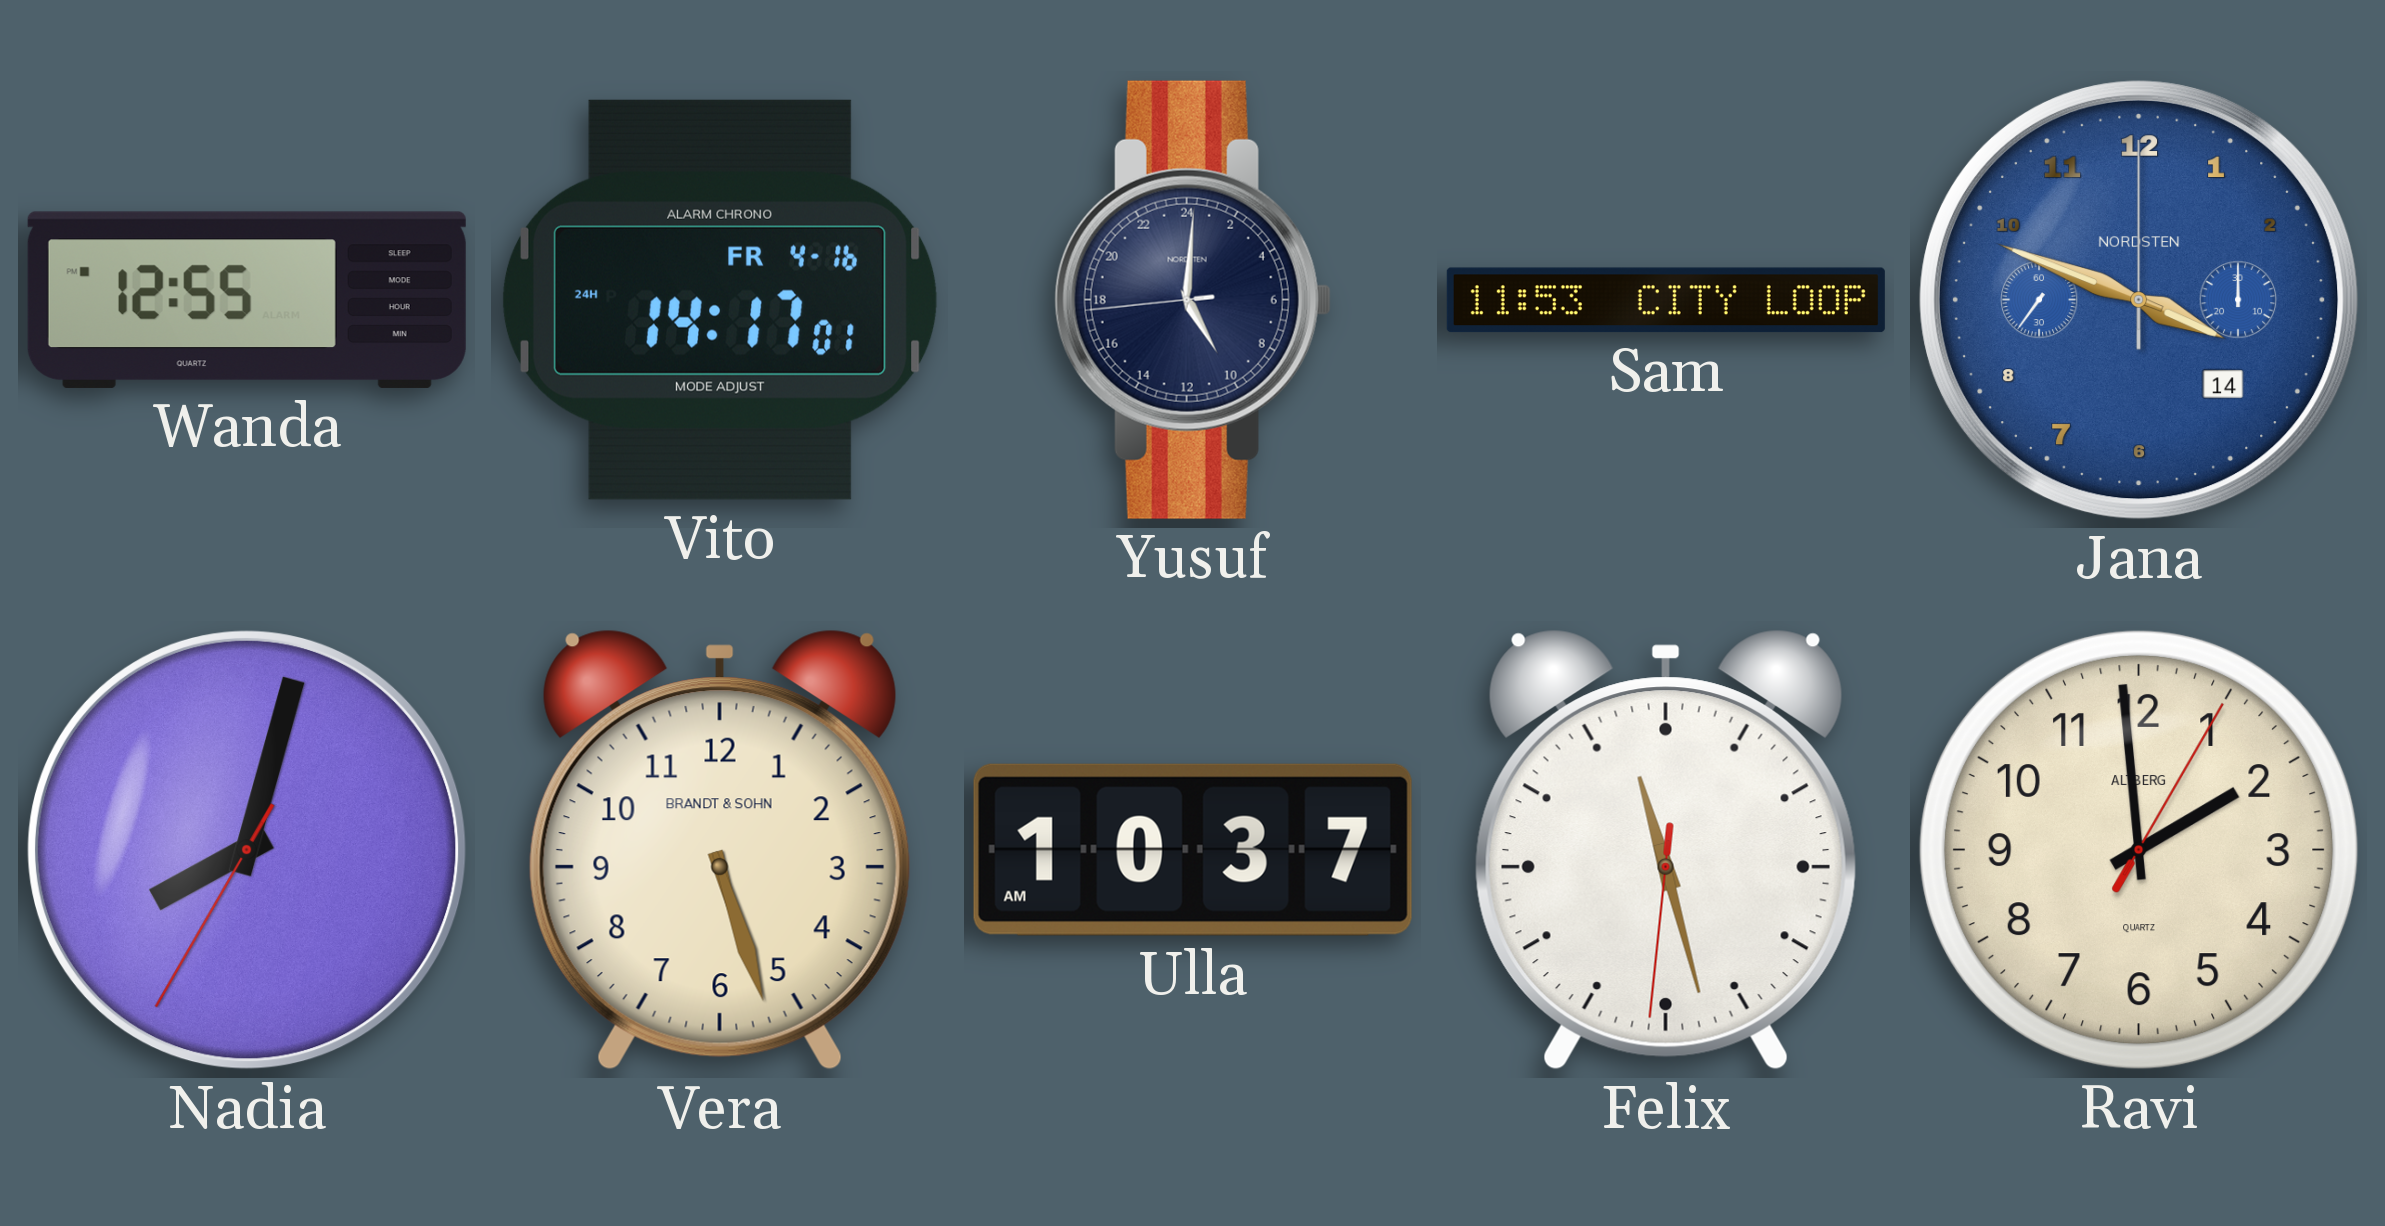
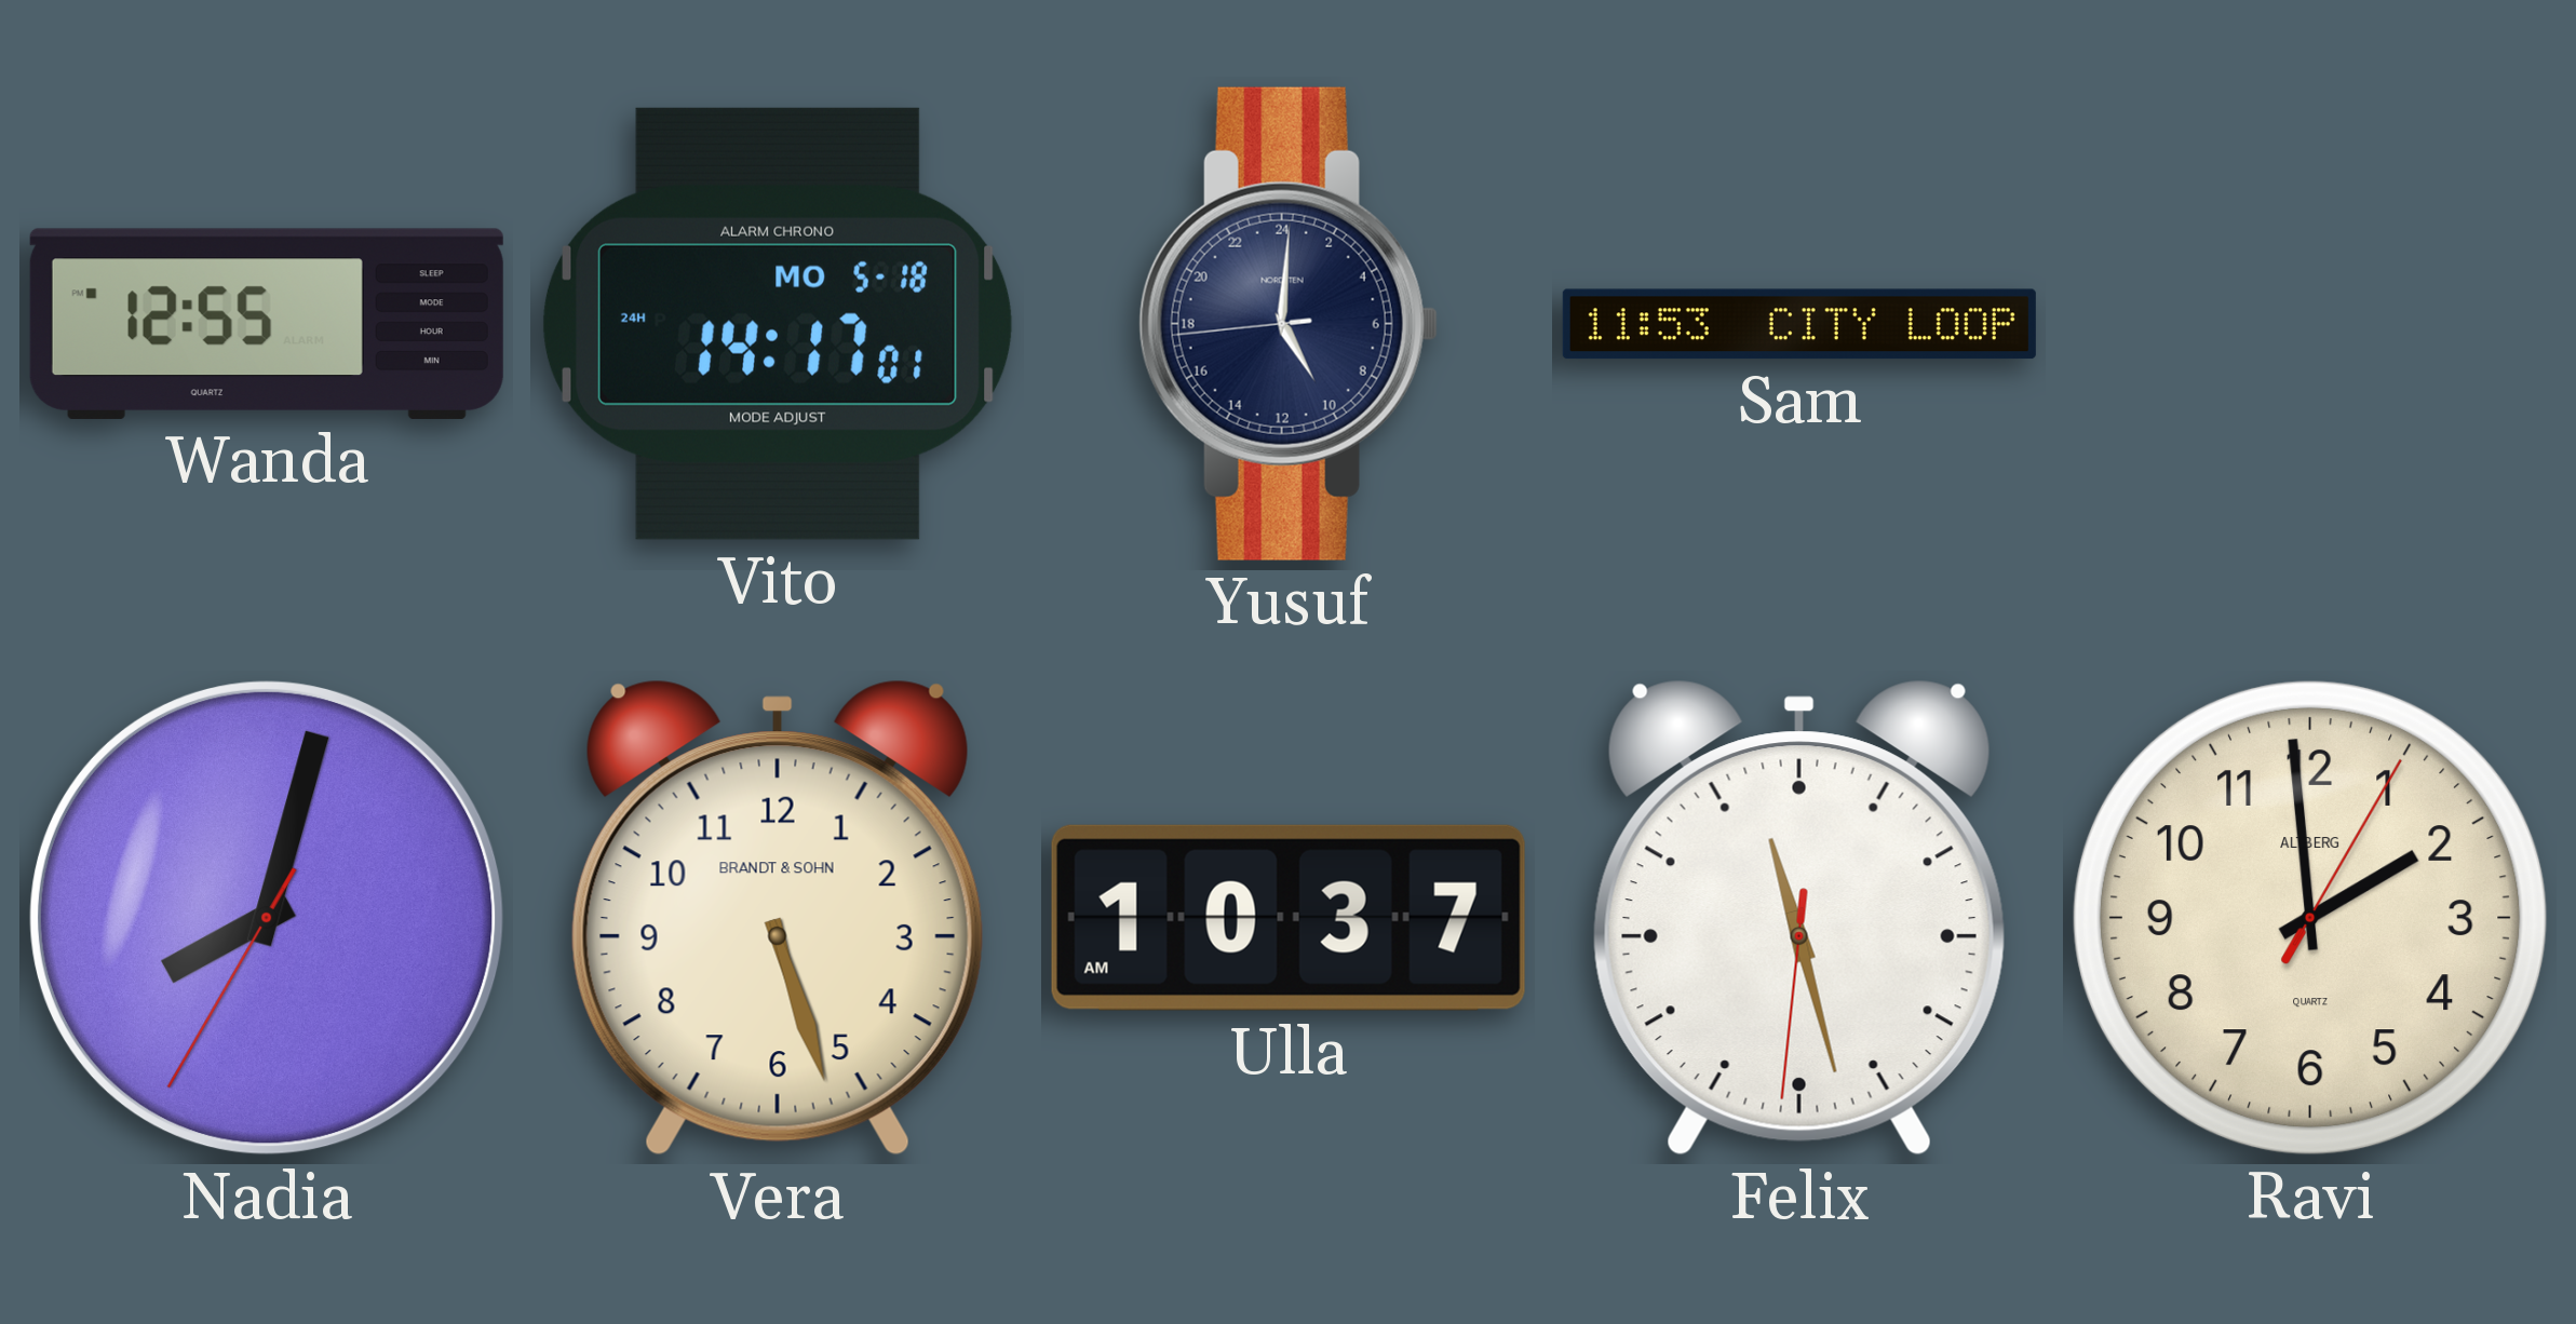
Vito date: FR 4-16 -> MO 5-18 (778, 324)
Jana: 3:48 -> none (2139, 300)
